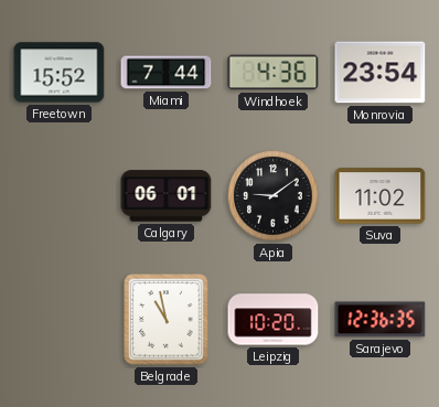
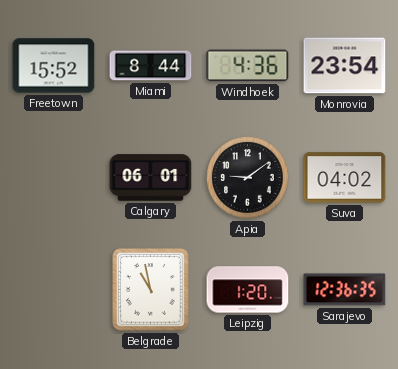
Miami: 7:44 -> 8:44 (151, 66)
Suva: 11:02 -> 04:02 (345, 178)
Leipzig: 10:20 -> 1:20 (248, 290)
